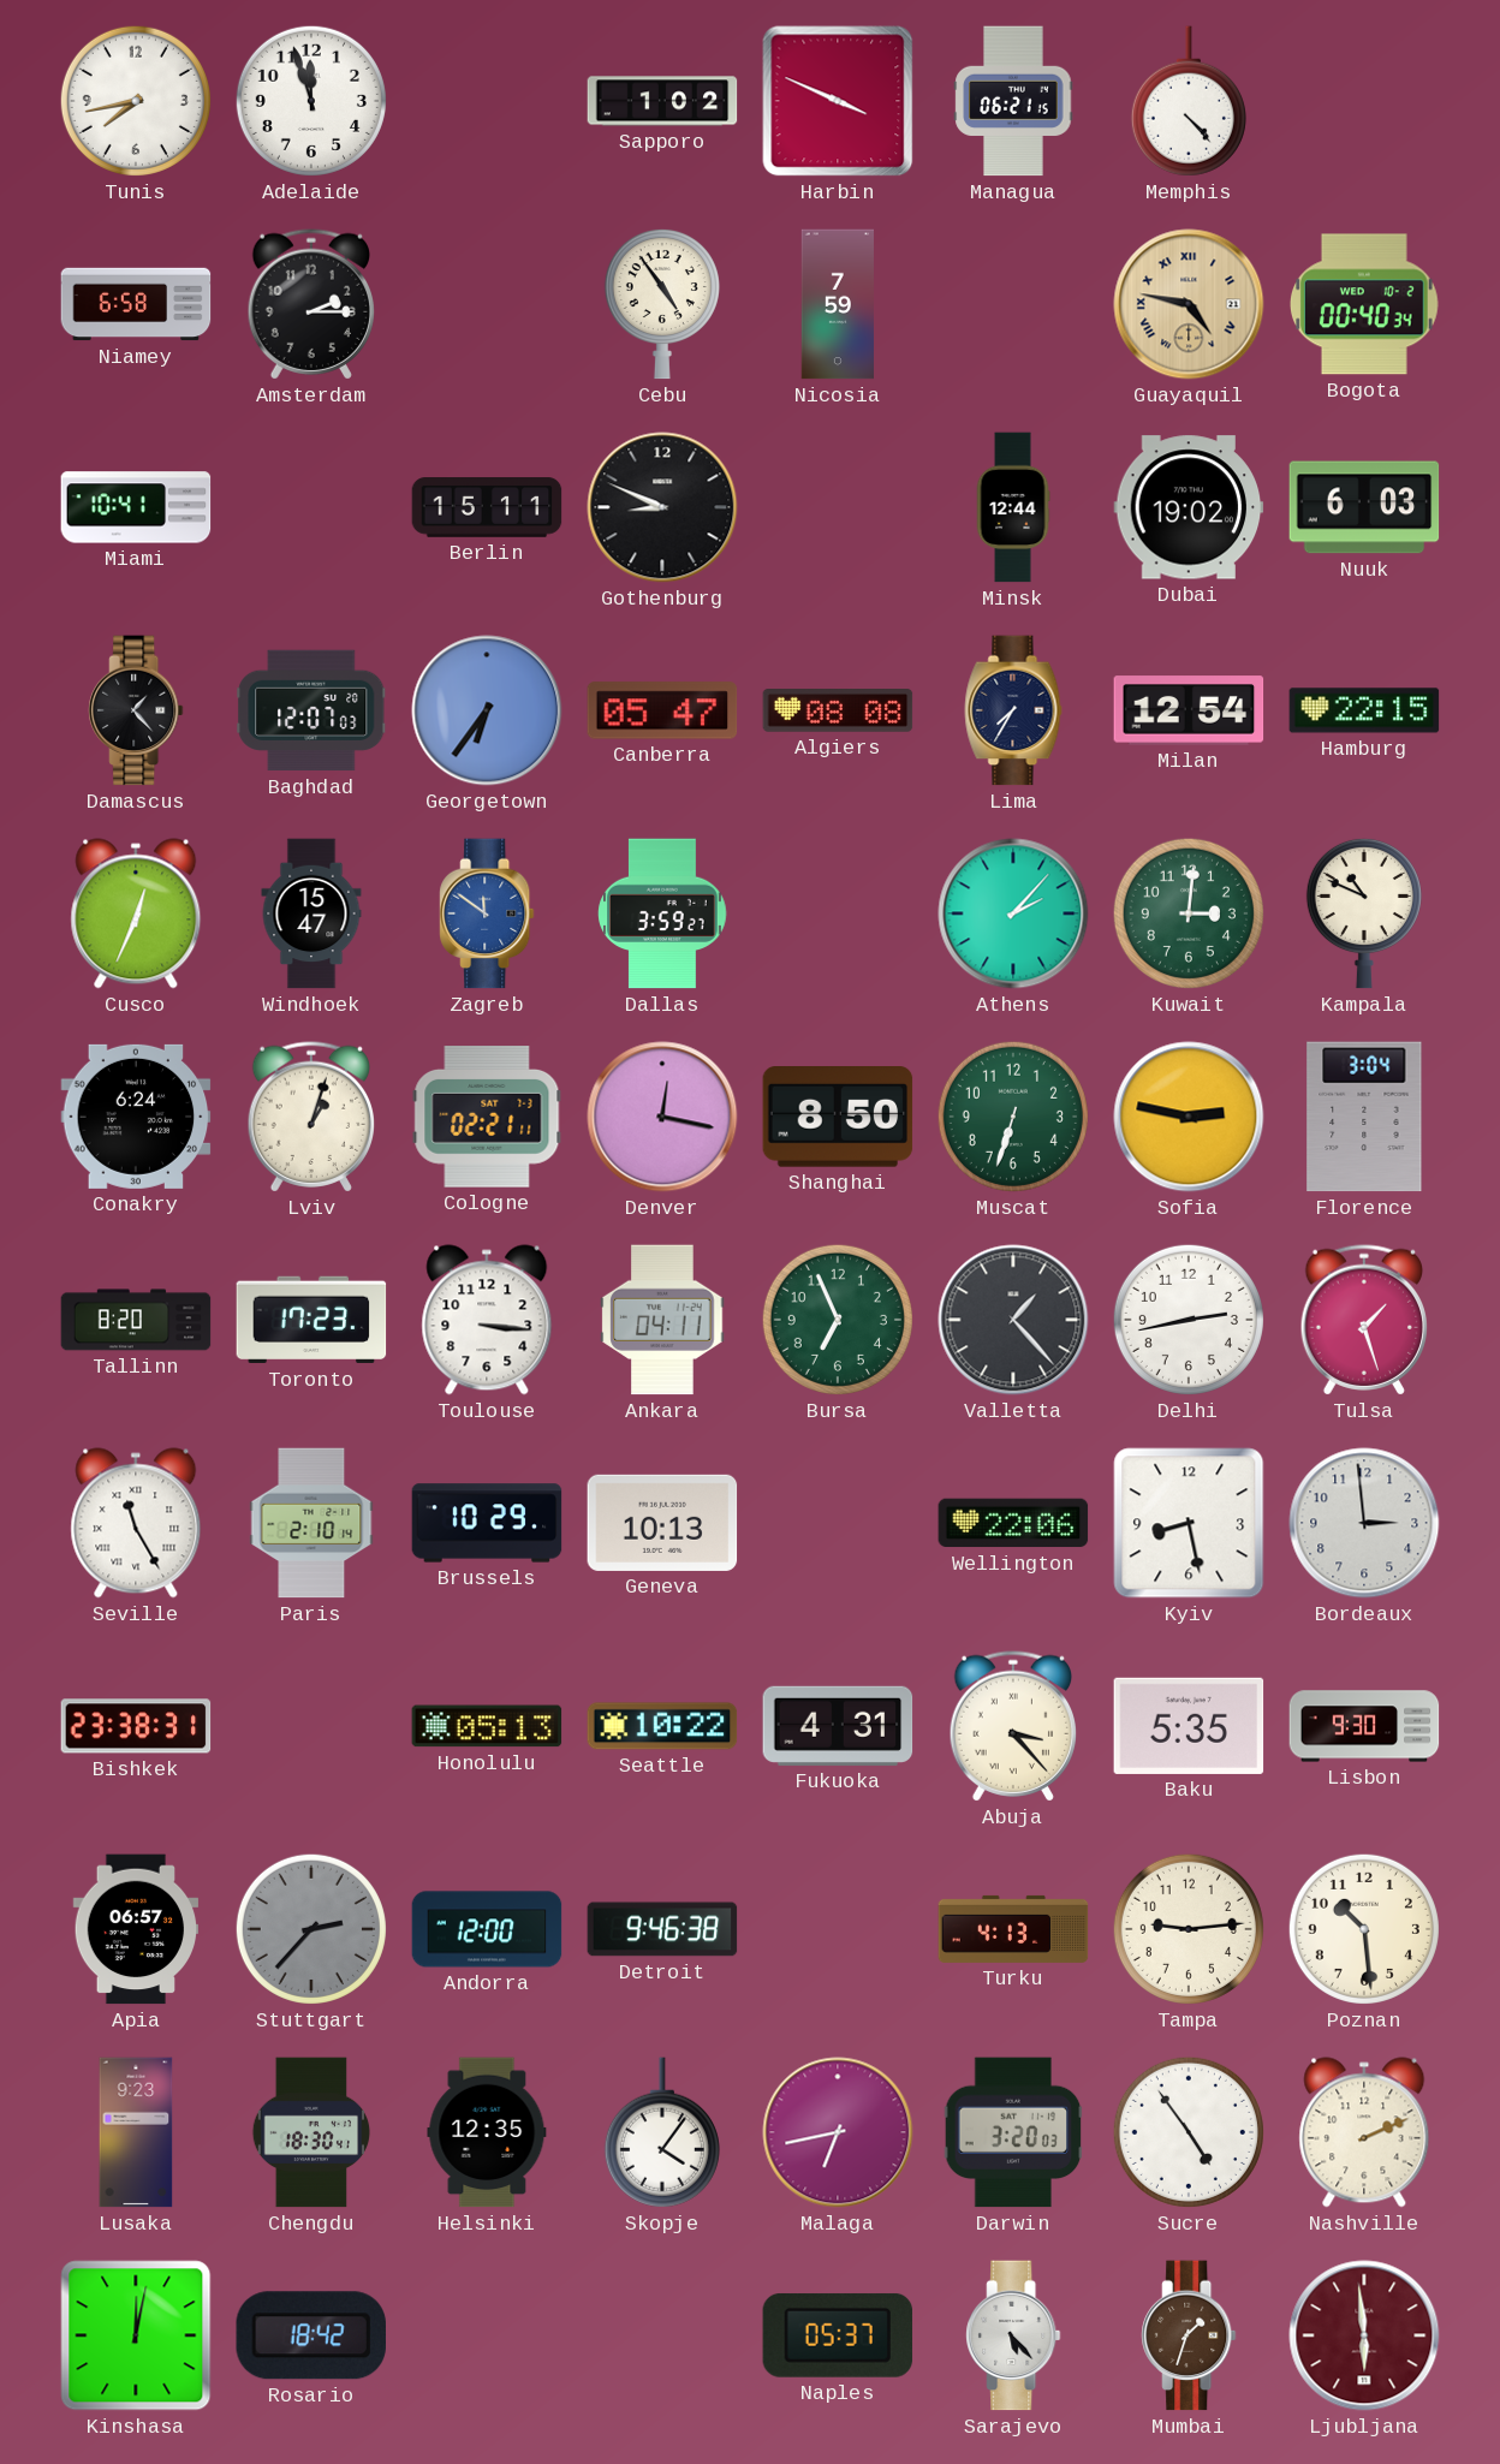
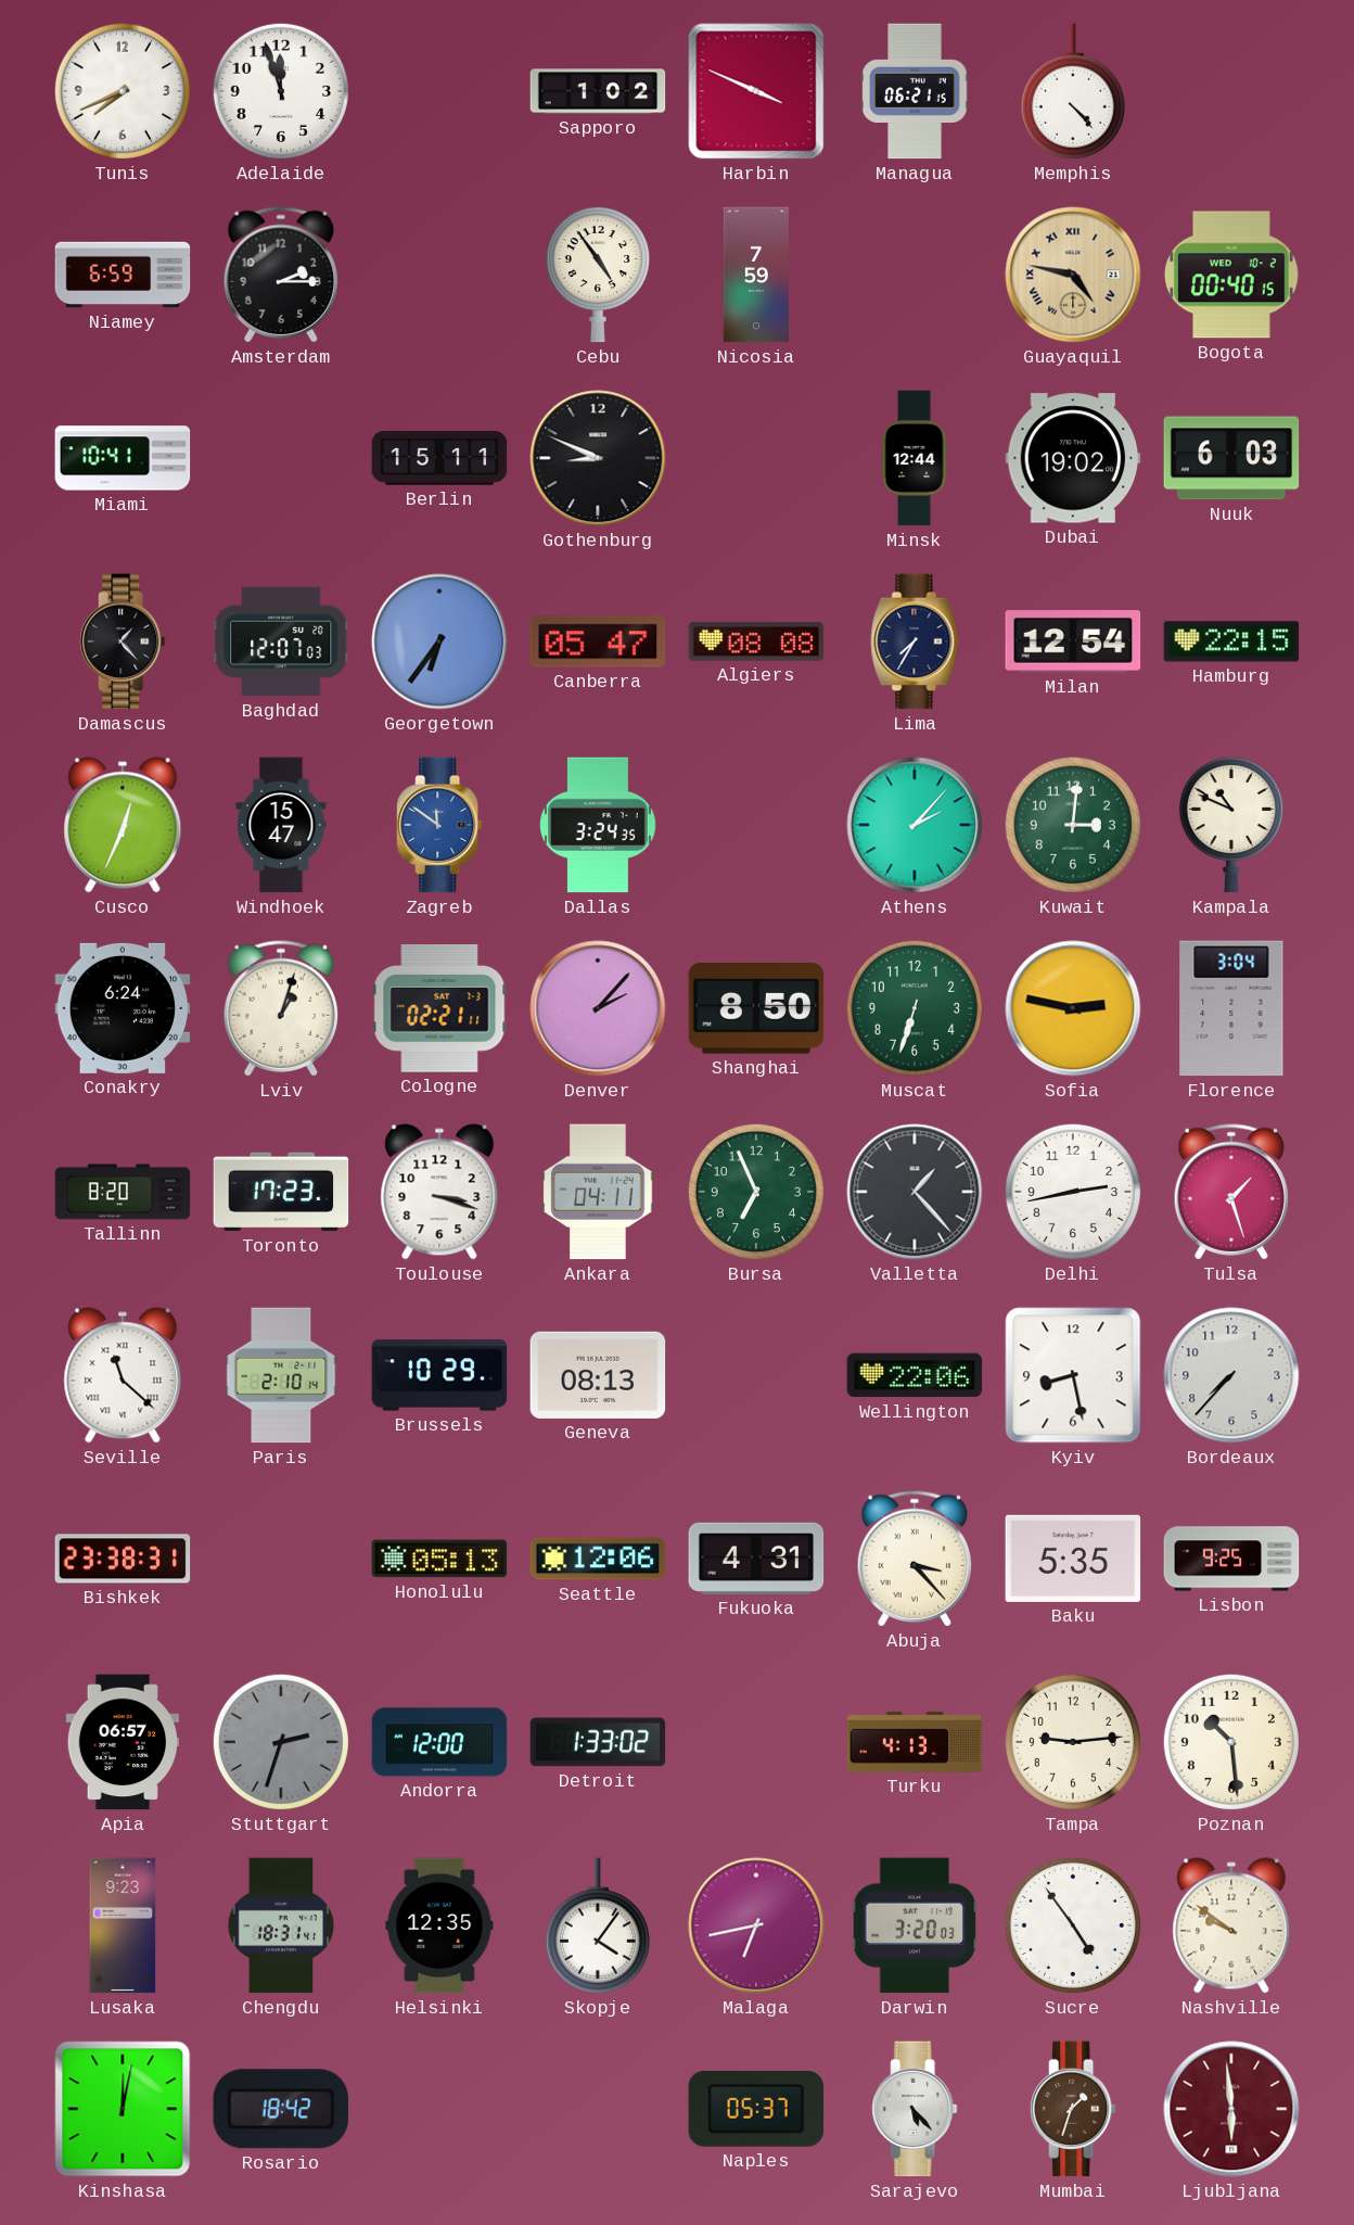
Tunis: 7:43 -> 7:41 (123, 91)
Niamey: 6:58 -> 6:59 (123, 275)
Bogota: 00:40:34 -> 00:40:15 (1231, 275)
Dallas: 3:59 -> 3:24 (598, 825)
Denver: 12:17 -> 2:07 (598, 1008)
Toulouse: 3:16 -> 3:18 (439, 1192)
Seville: 11:25 -> 11:22 (123, 1375)
Geneva: 10:13 -> 08:13 (598, 1375)
Bordeaux: 2:59 -> 7:37 (1231, 1375)
Seattle: 10:22 -> 12:06 (598, 1559)
Lisbon: 9:30 -> 9:25 (1231, 1559)
Stuttgart: 2:37 -> 2:33 (281, 1742)
Detroit: 9:46 -> 1:33 (598, 1742)
Chengdu: 18:30 -> 18:31 (281, 1925)
Nashville: 2:11 -> 9:51 (1231, 1925)
